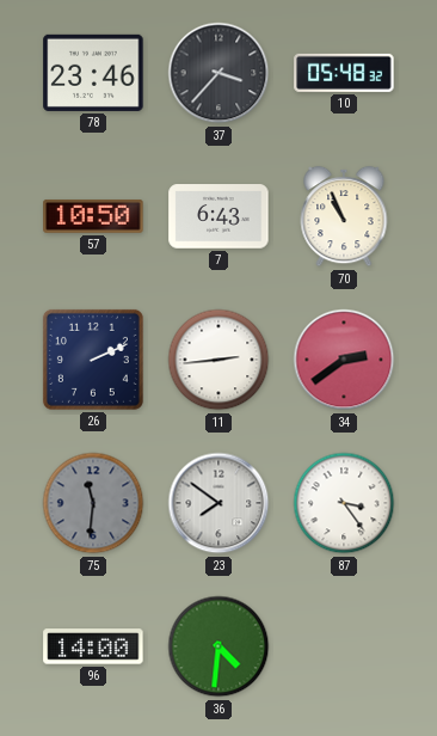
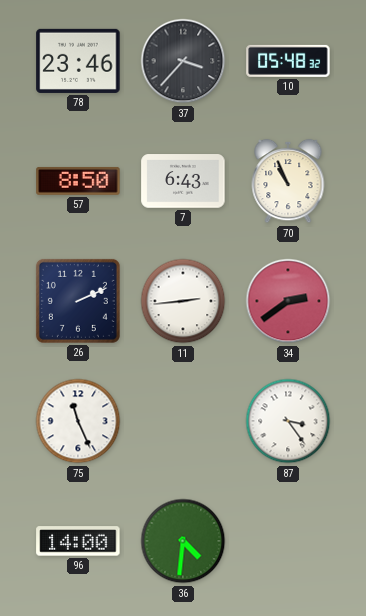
57: 10:50 -> 8:50 (78, 181)
75: 11:31 -> 11:26 (78, 421)
75 dial: grey -> white (78, 421)
23: 7:51 -> none (219, 503)
